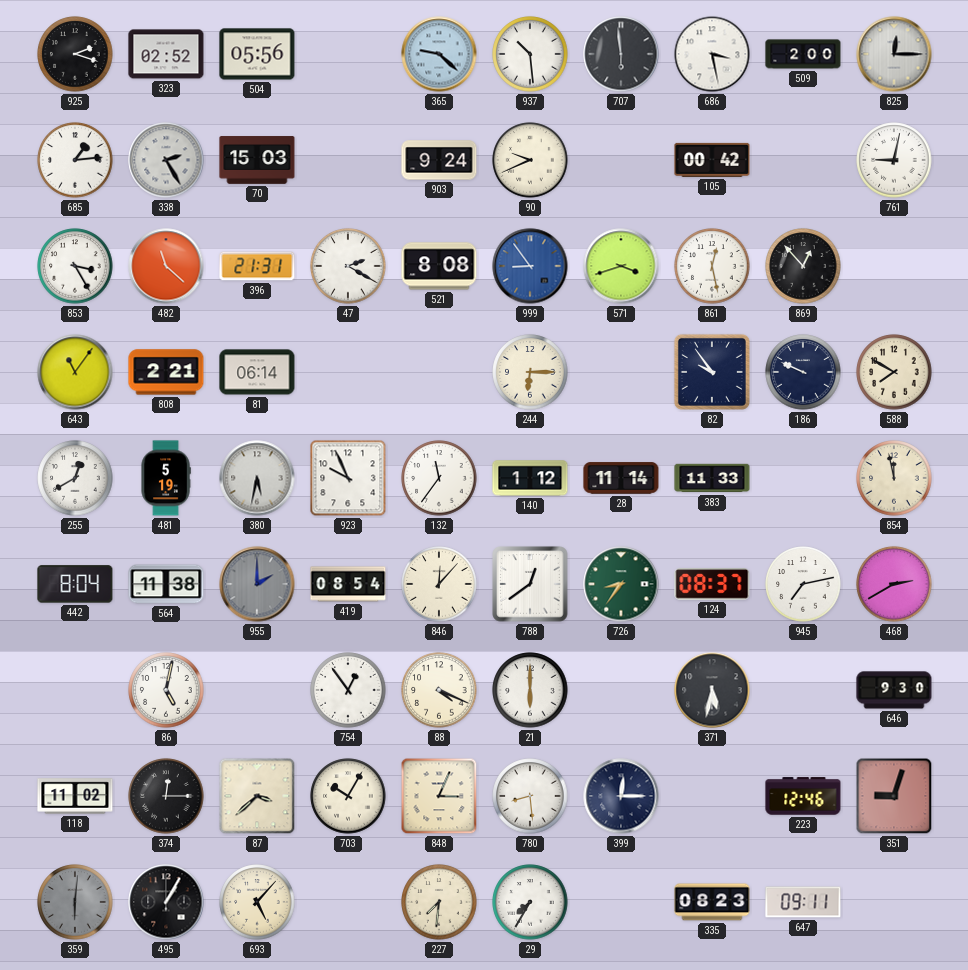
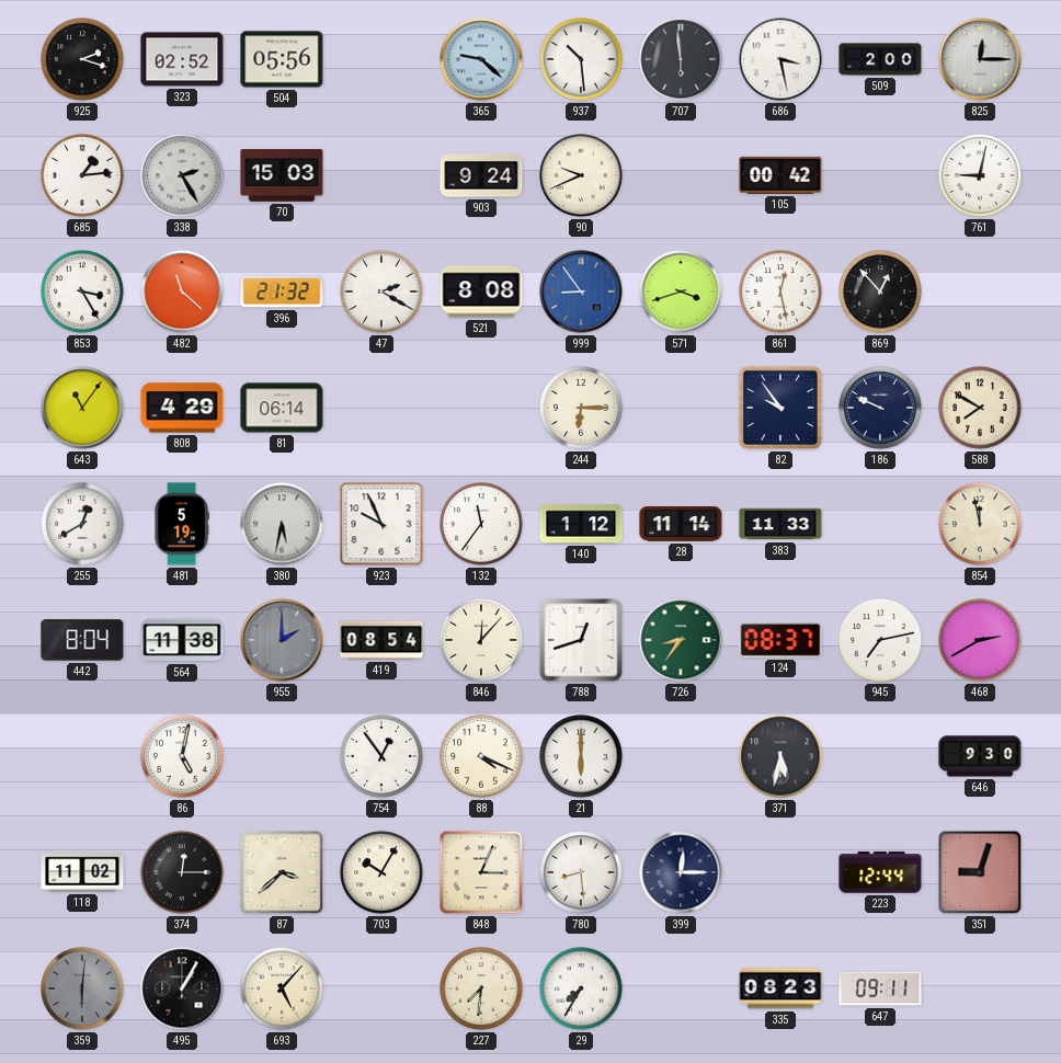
396: 21:31 -> 21:32 (282, 292)
808: 2:21 -> 4:29 (182, 408)
788: 12:39 -> 12:42 (581, 640)
223: 12:46 -> 12:44 (880, 872)
